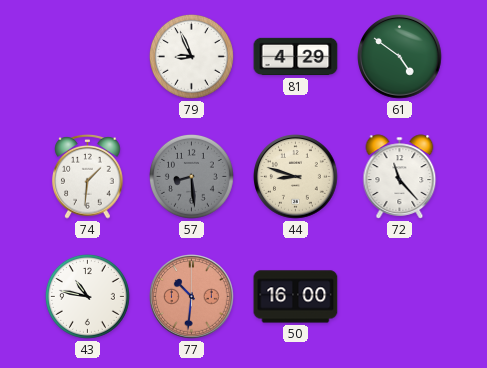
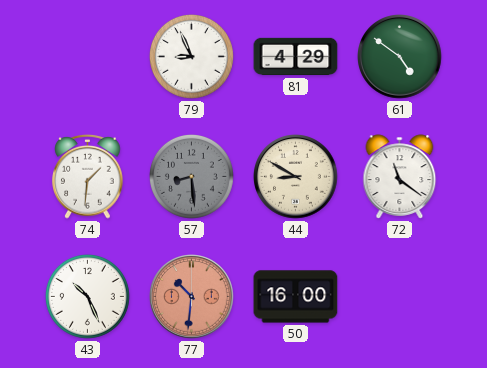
44: 8:48 -> 8:50 (296, 177)
72: 11:23 -> 11:21 (400, 177)
43: 10:47 -> 10:26 (87, 296)
